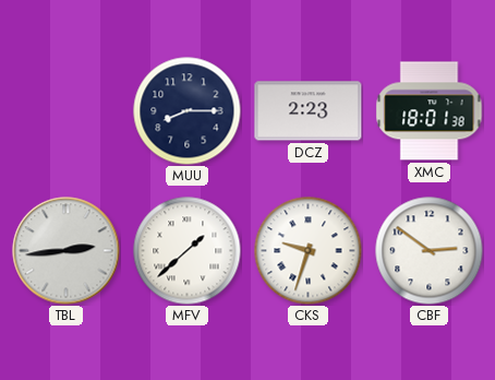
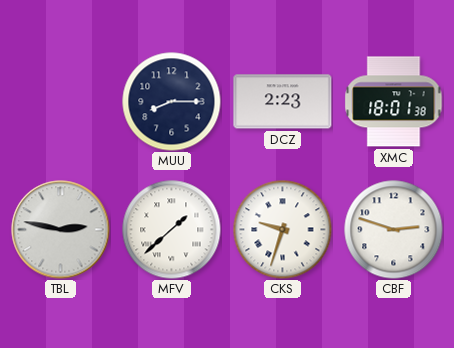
TBL: 2:44 -> 2:47 (61, 230)
CBF: 2:51 -> 2:48 (394, 230)
